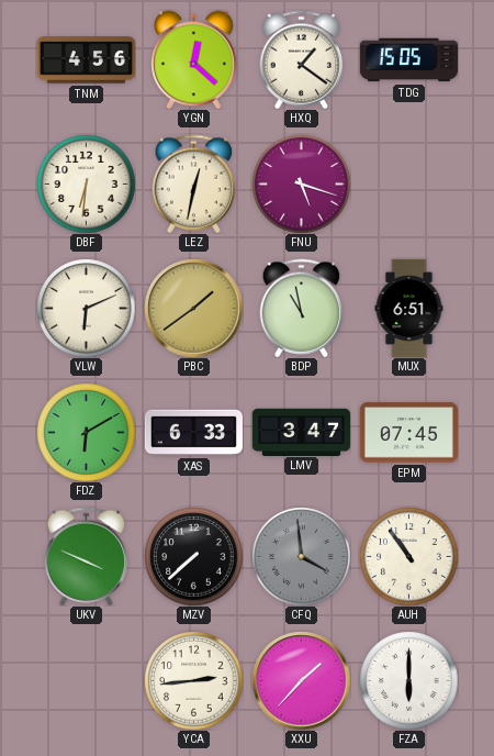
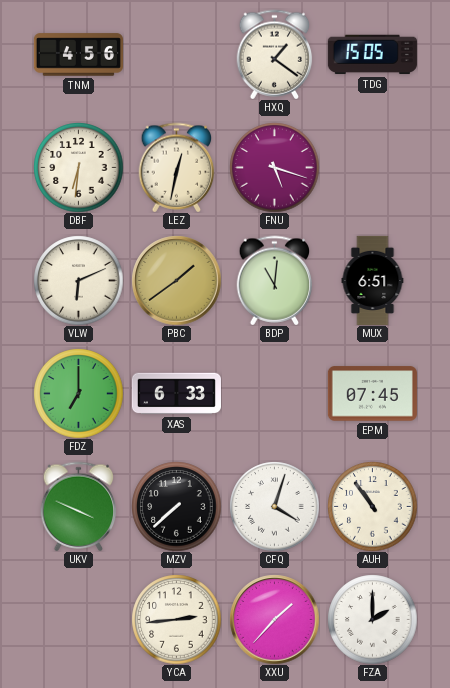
YGN: 12:22 -> none (194, 59)
BDP: 10:58 -> 11:01 (275, 280)
FDZ: 6:10 -> 7:00 (78, 393)
LMV: 3:47 -> none (301, 432)
CFQ: 3:59 -> 4:03 (274, 506)
CFQ dial: grey -> white (274, 506)
FZA: 6:00 -> 2:00 (372, 619)
